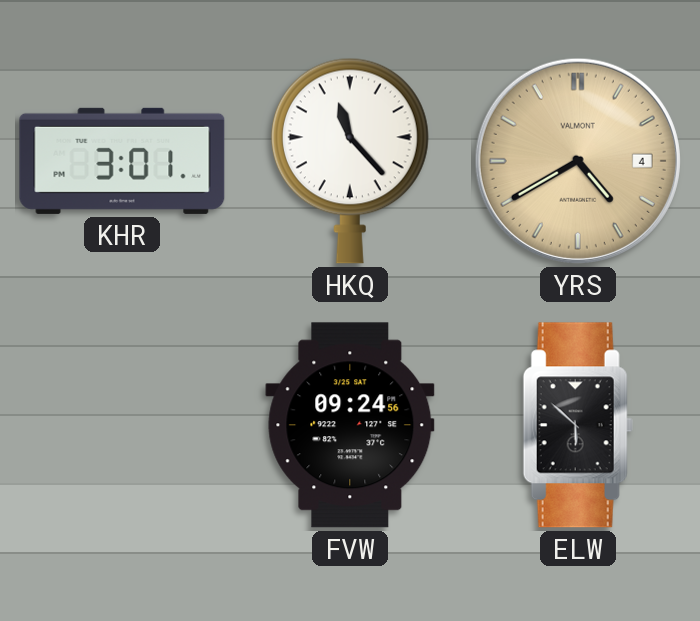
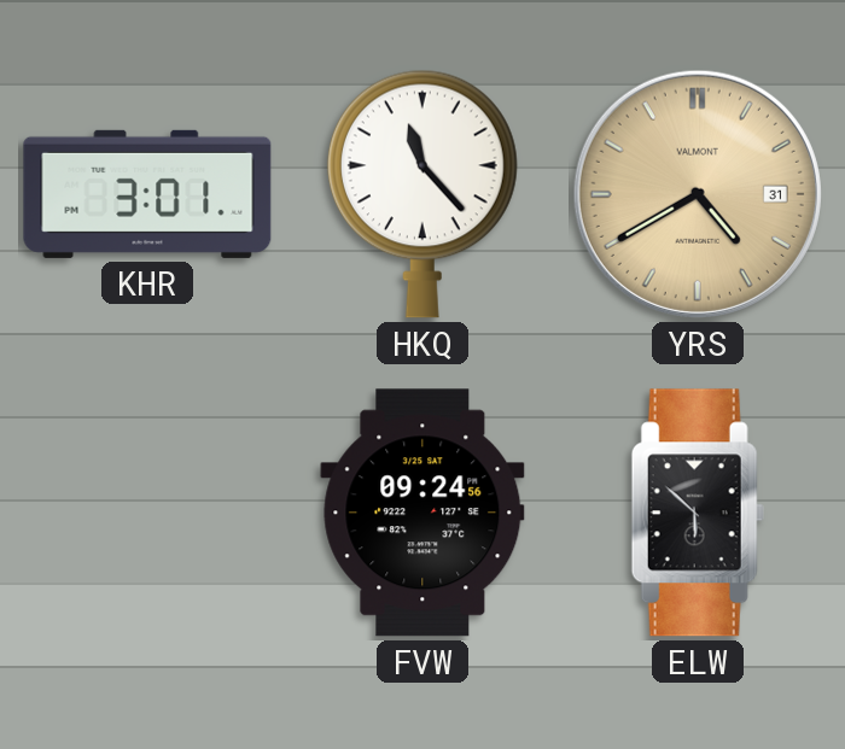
YRS date: 4 -> 31 (698, 194)
